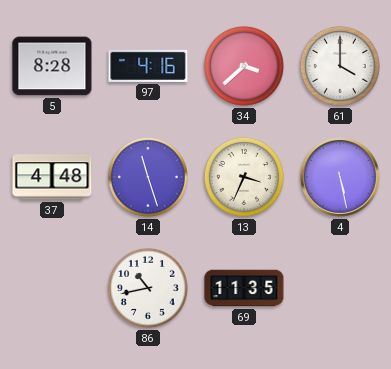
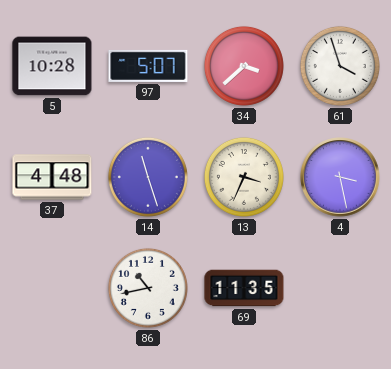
5: 8:28 -> 10:28 (52, 66)
97: 4:16 -> 5:07 (148, 66)
61: 4:00 -> 3:57 (340, 66)
4: 5:28 -> 3:28 (340, 177)
